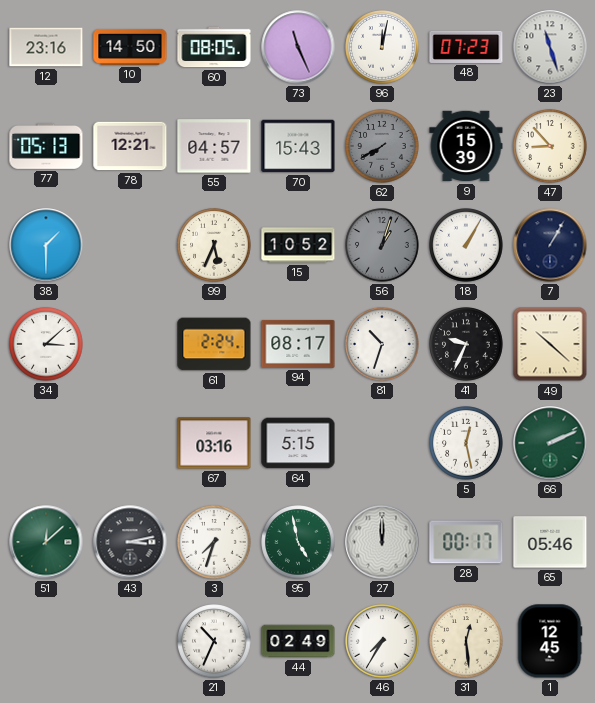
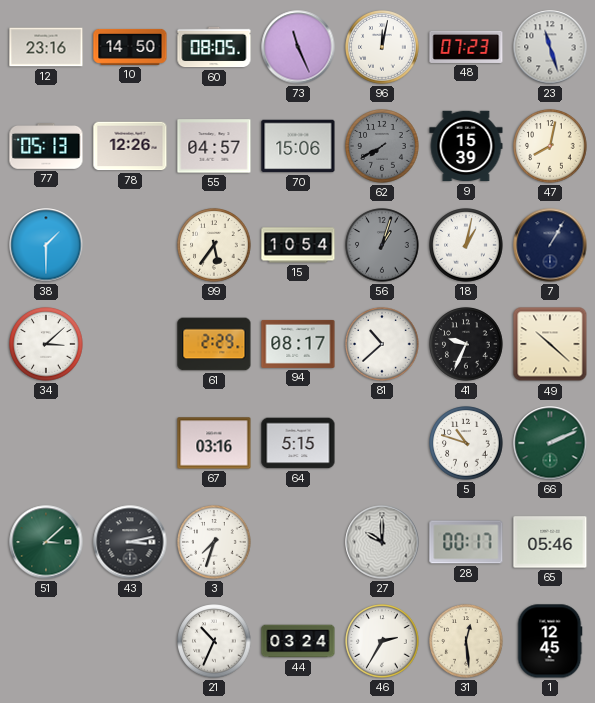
78: 12:21 -> 12:26 (130, 146)
70: 15:43 -> 15:06 (298, 146)
47: 8:53 -> 8:02 (550, 146)
99: 5:34 -> 5:36 (214, 245)
15: 10:52 -> 10:54 (298, 245)
18: 1:05 -> 1:02 (466, 245)
61: 2:24 -> 2:29 (214, 344)
81: 10:33 -> 10:38 (382, 344)
5: 12:28 -> 10:48 (466, 443)
51: 12:08 -> 3:08 (46, 542)
95: 4:58 -> none (298, 542)
27: 12:00 -> 10:00 (382, 542)
44: 02:49 -> 03:24 (298, 641)
46: 7:35 -> 2:35 (382, 641)
